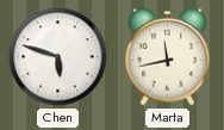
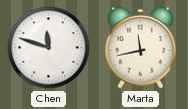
Chen: 5:48 -> 11:48 (49, 48)
